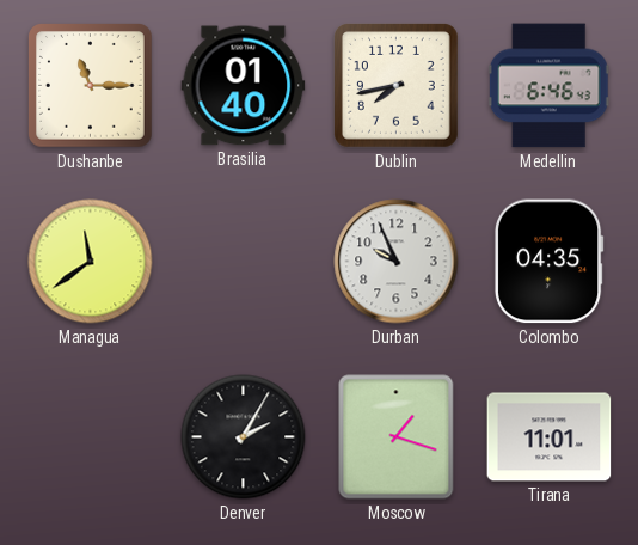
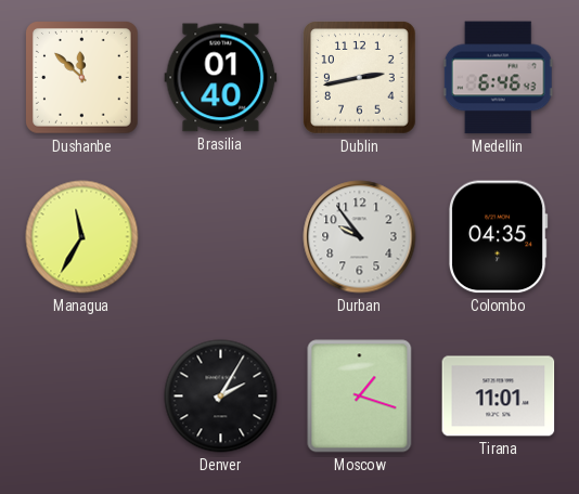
Dushanbe: 11:15 -> 11:52 (82, 78)
Dublin: 7:43 -> 2:43 (360, 78)
Managua: 11:39 -> 11:35 (82, 237)
Durban: 9:56 -> 9:54 (360, 237)
